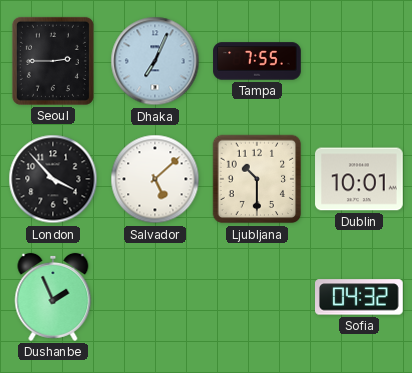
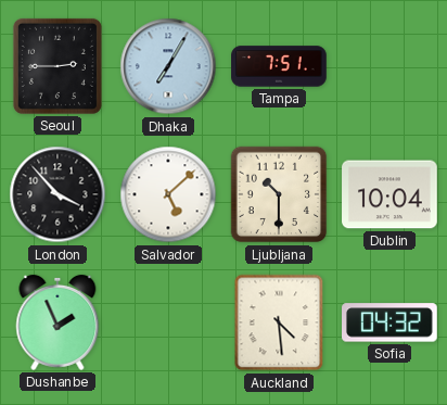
Dhaka: 7:04 -> 7:05 (168, 66)
Tampa: 7:55 -> 7:51 (279, 66)
Dublin: 10:01 -> 10:04 (389, 194)
Auckland: none -> 4:29 (279, 322)
